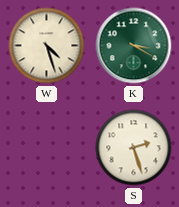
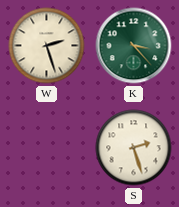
W: 4:27 -> 2:27 (47, 46)
K: 3:20 -> 3:23 (134, 46)
